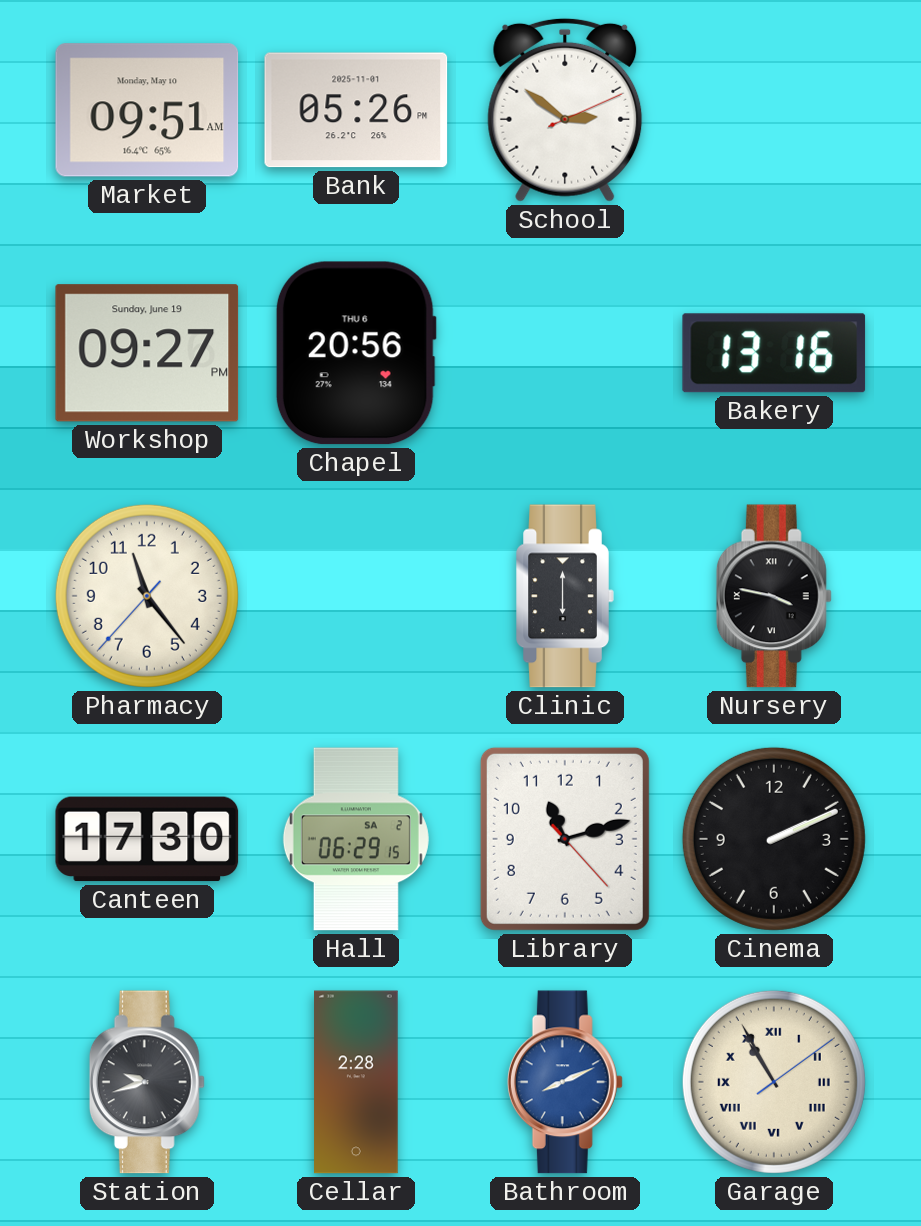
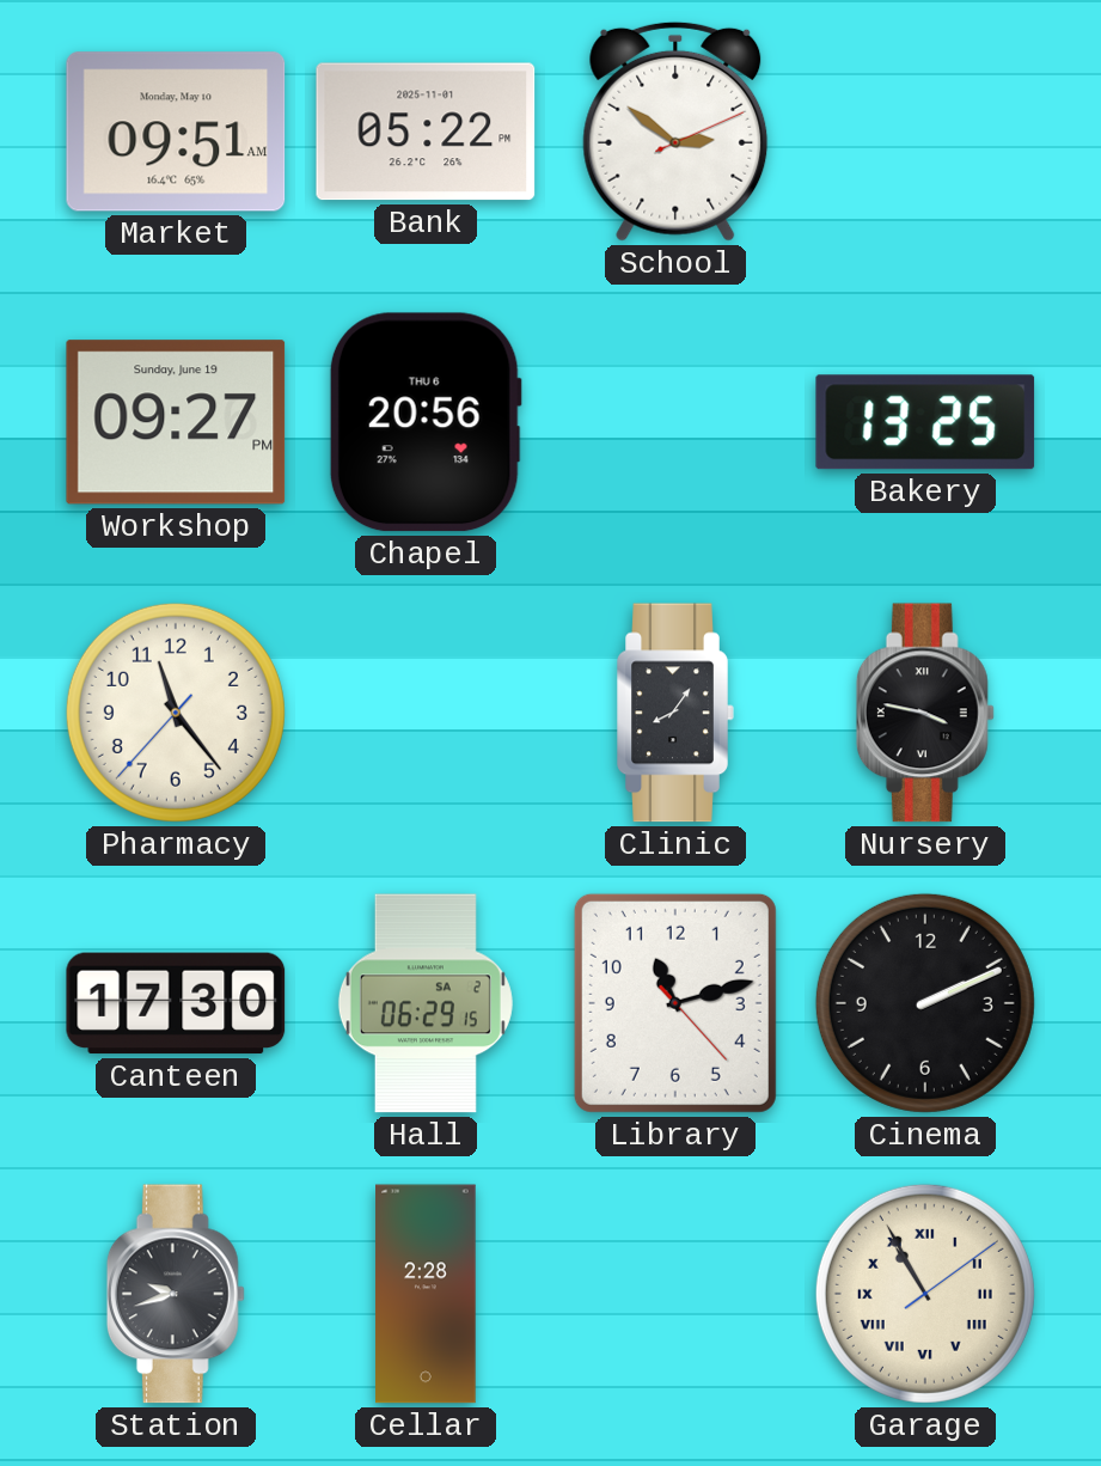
Bank: 05:26 -> 05:22 (426, 132)
Bakery: 13:16 -> 13:25 (925, 422)
Clinic: 6:00 -> 8:06 (675, 713)
Bathroom: 8:11 -> none (565, 1082)
